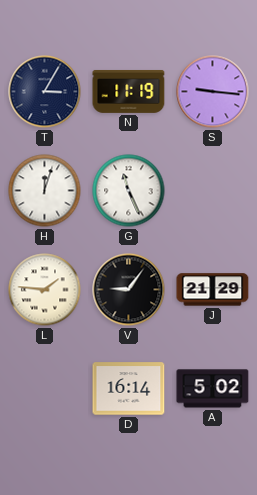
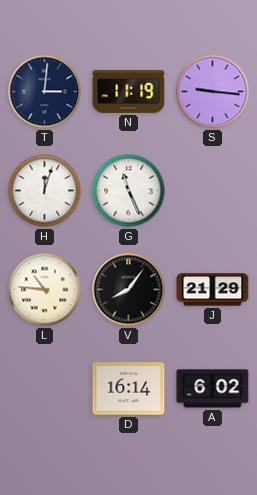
T: 3:05 -> 3:01 (45, 92)
L: 1:46 -> 10:46 (45, 290)
V: 9:06 -> 8:06 (129, 290)
A: 5:02 -> 6:02 (213, 389)
